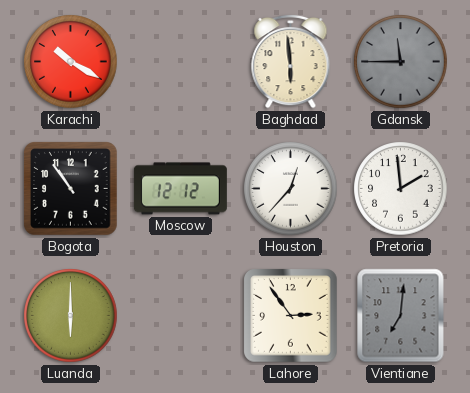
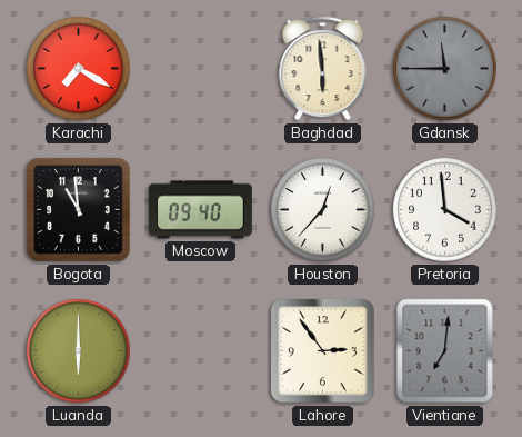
Karachi: 10:20 -> 7:20 (79, 69)
Bogota: 10:54 -> 10:59 (79, 210)
Moscow: 12:12 -> 09:40 (200, 210)
Pretoria: 1:59 -> 3:59 (445, 210)
